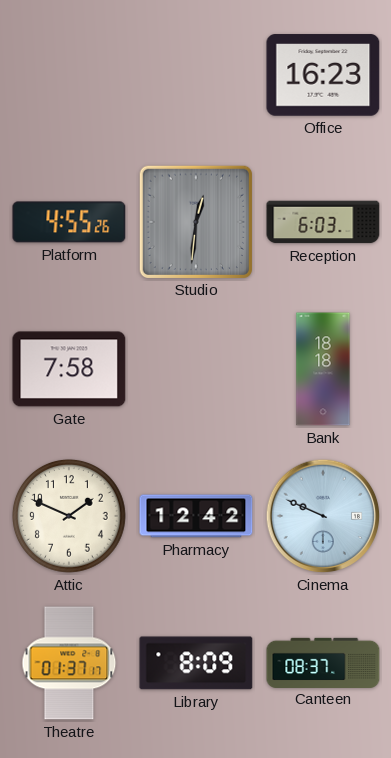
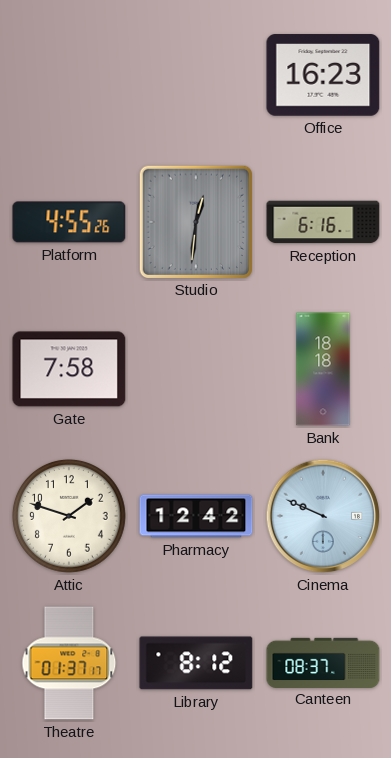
Reception: 6:03 -> 6:16 (323, 222)
Attic: 1:49 -> 1:48 (70, 517)
Library: 8:09 -> 8:12 (196, 663)
